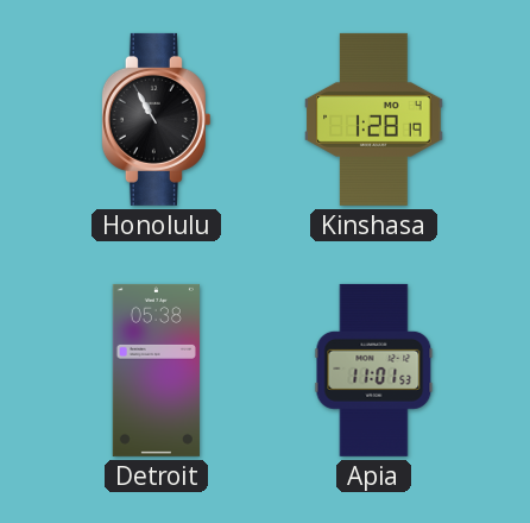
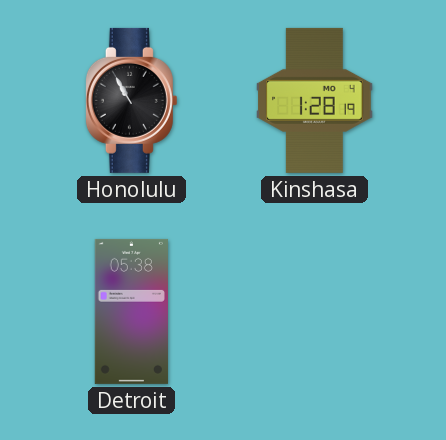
Apia: 11:01 -> none (374, 370)
